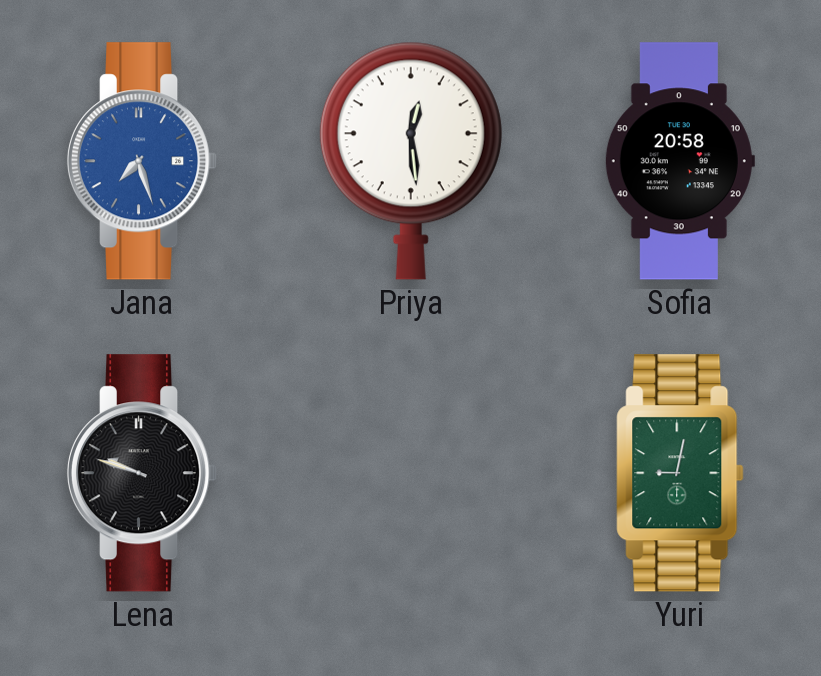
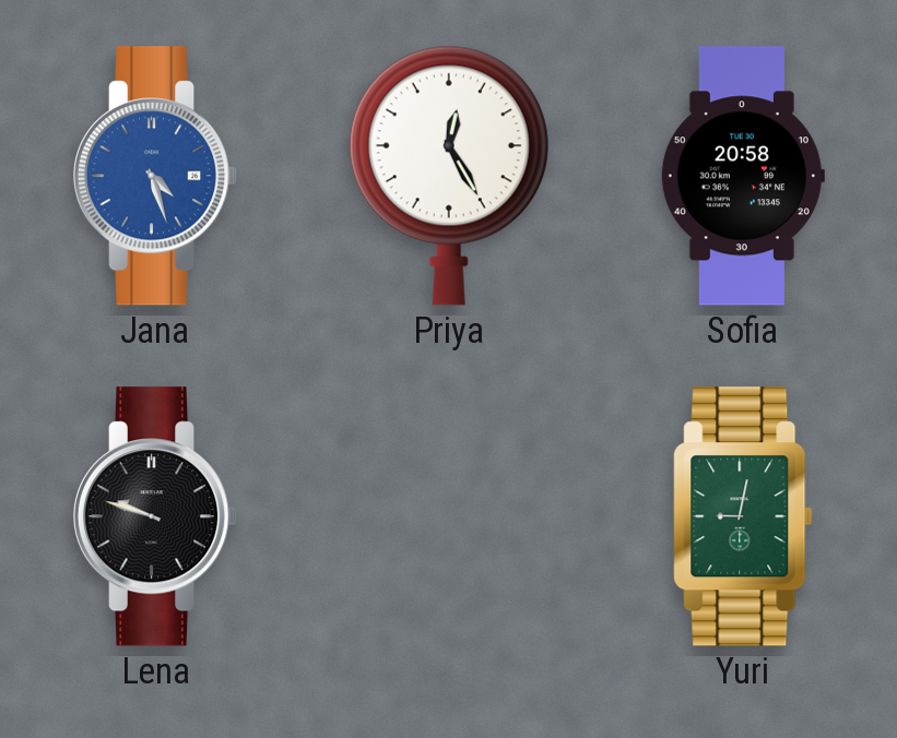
Jana: 7:27 -> 4:27 (155, 176)
Priya: 12:29 -> 12:25 (449, 176)
